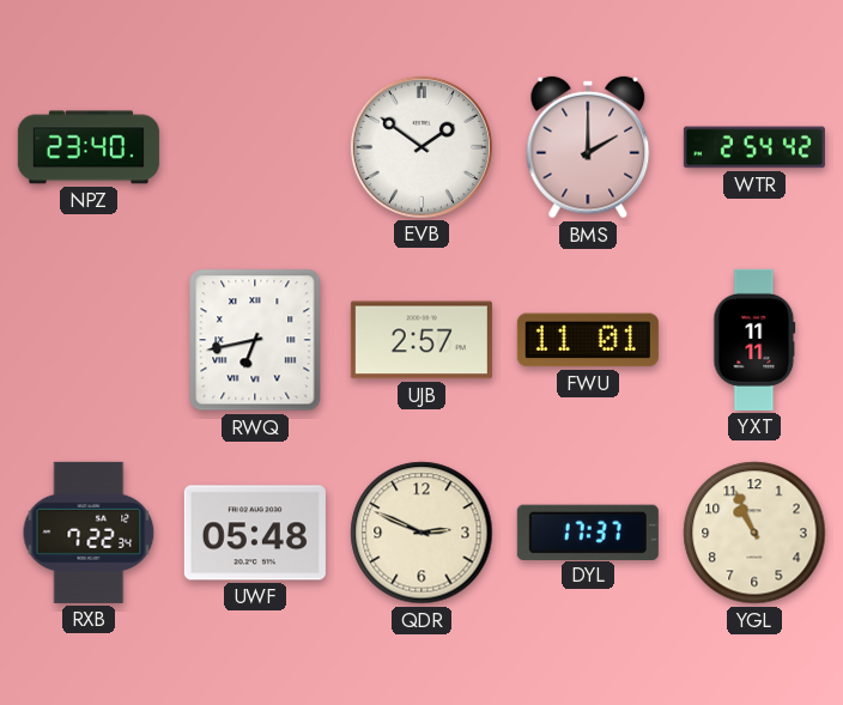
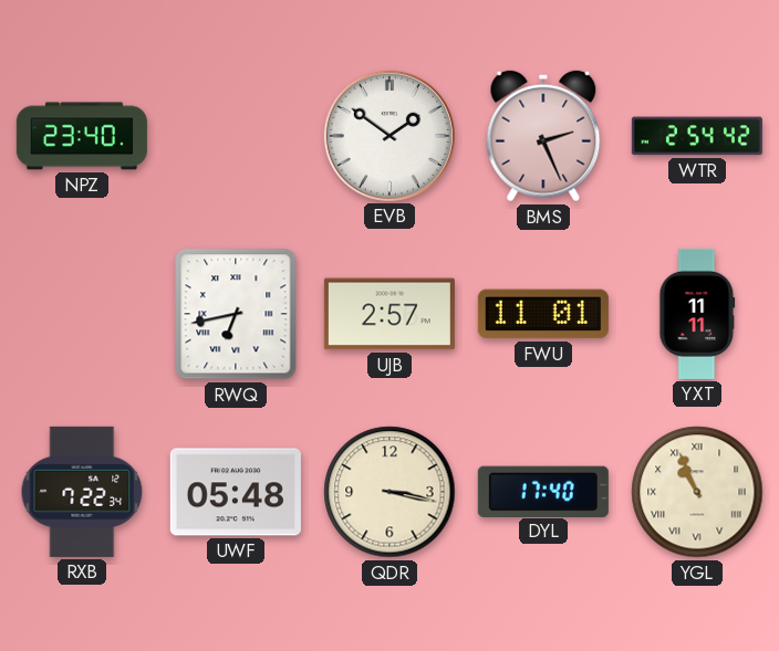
BMS: 2:00 -> 2:26 (543, 136)
QDR: 2:49 -> 3:17 (389, 492)
DYL: 17:37 -> 17:40 (543, 491)
YGL numerals: Arabic -> Roman (697, 492)
